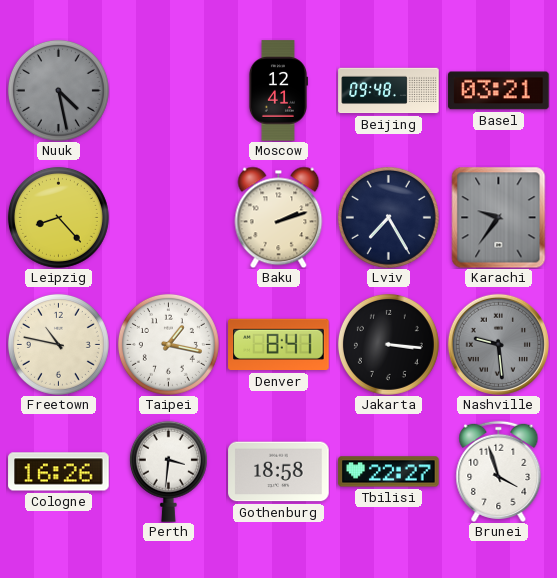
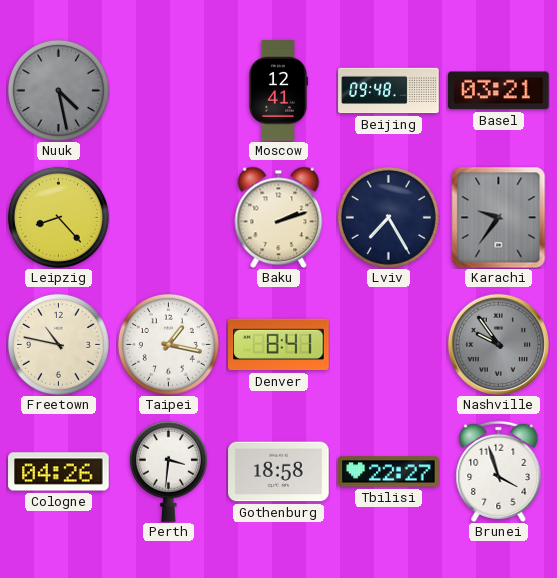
Jakarta: 3:16 -> none (388, 344)
Nashville: 9:29 -> 9:54 (498, 344)
Cologne: 16:26 -> 04:26 (59, 472)
